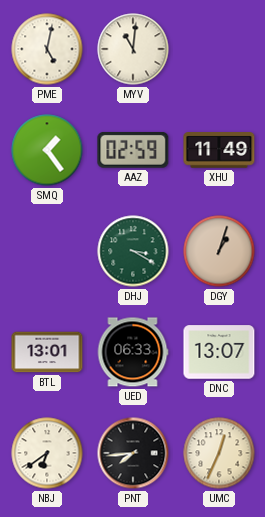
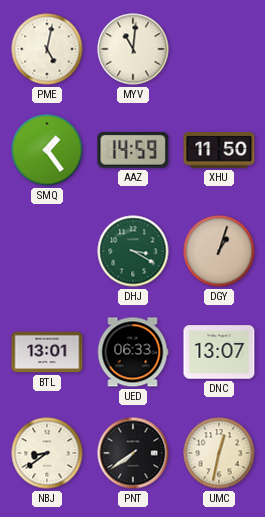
AAZ: 02:59 -> 14:59 (133, 150)
XHU: 11:49 -> 11:50 (219, 150)
NBJ: 6:39 -> 8:39 (47, 453)
PNT: 7:44 -> 7:39 (133, 453)
UMC: 12:34 -> 12:32 (219, 453)
